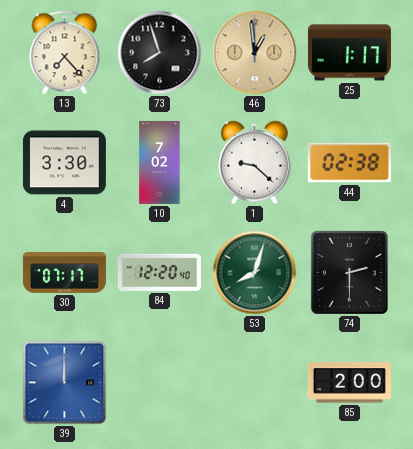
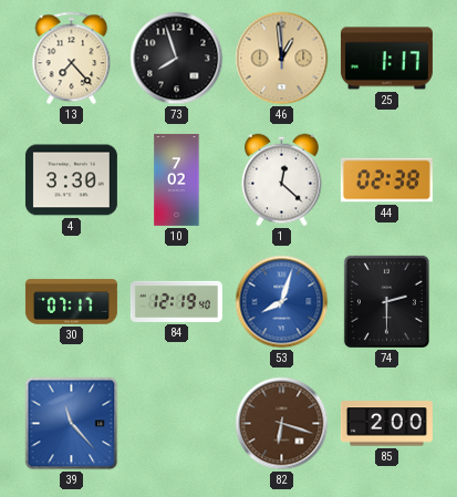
1: 9:22 -> 12:22 (282, 180)
84: 12:20 -> 12:19 (176, 301)
53 dial: green -> blue (282, 302)
39: 12:00 -> 11:23 (72, 424)
82: none -> 6:18 (282, 424)
